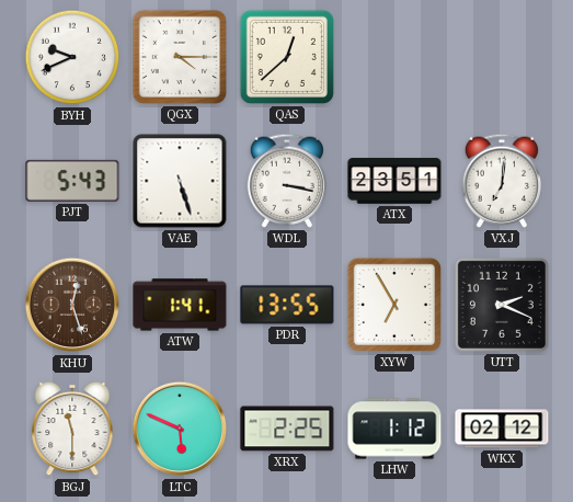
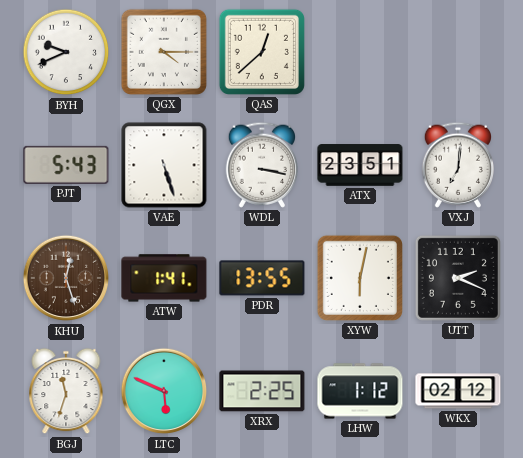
XYW: 6:55 -> 6:02 (360, 278)
BGJ: 11:30 -> 11:33 (66, 391)
